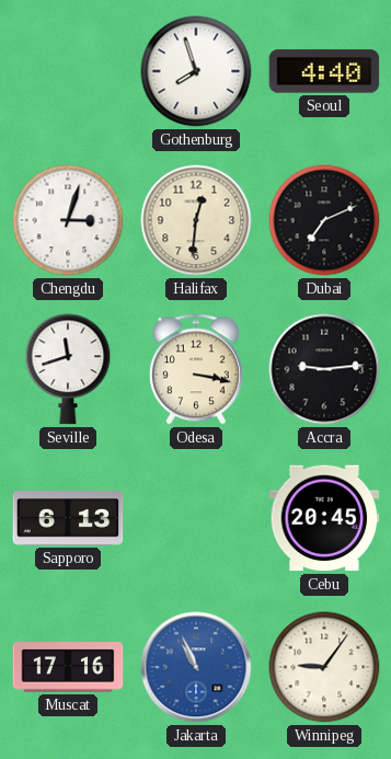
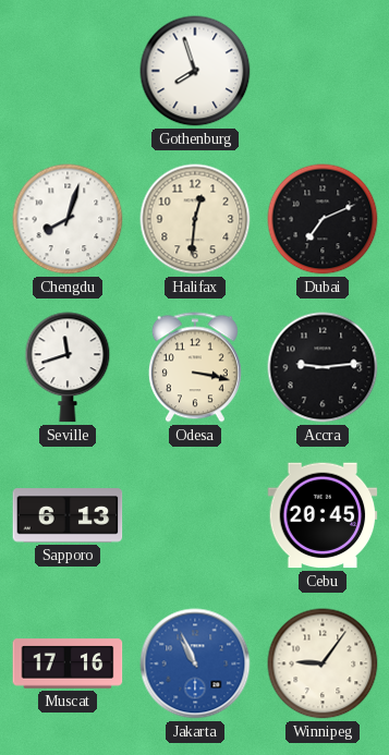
Seoul: 4:40 -> none (324, 71)
Chengdu: 3:03 -> 8:03 (68, 219)
